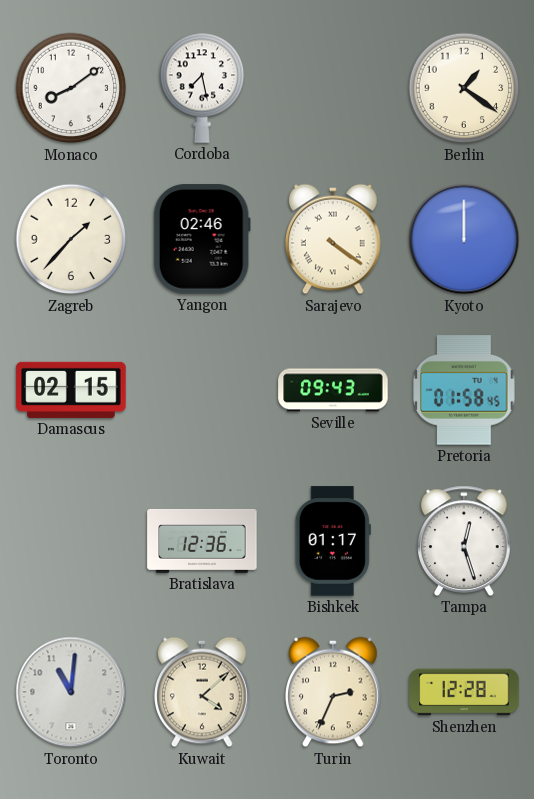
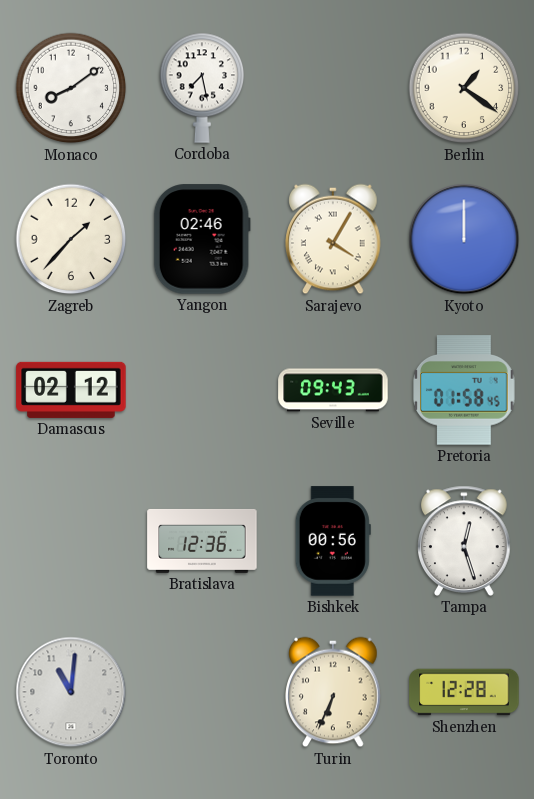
Sarajevo: 4:21 -> 4:05 (333, 239)
Damascus: 02:15 -> 02:12 (71, 390)
Bishkek: 01:17 -> 00:56 (333, 541)
Kuwait: 4:08 -> none (202, 692)
Turin: 2:34 -> 6:34 (333, 692)
